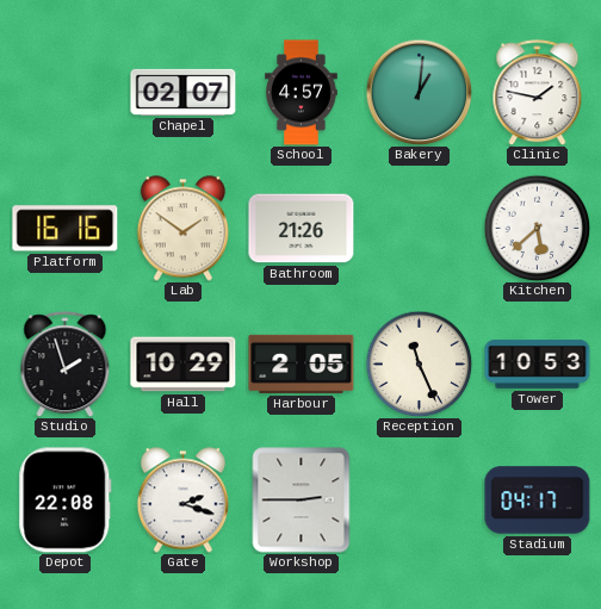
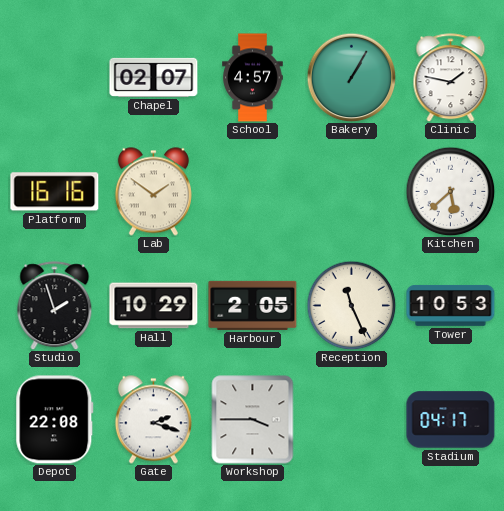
Bakery: 1:01 -> 1:05 (351, 77)
Bathroom: 21:26 -> none (302, 229)
Workshop: 2:45 -> 3:45 (253, 420)
